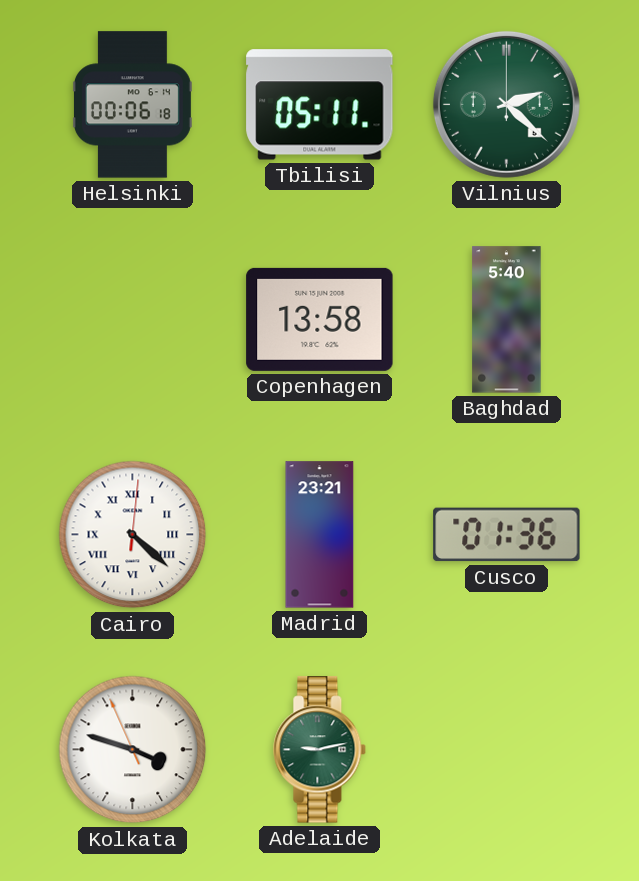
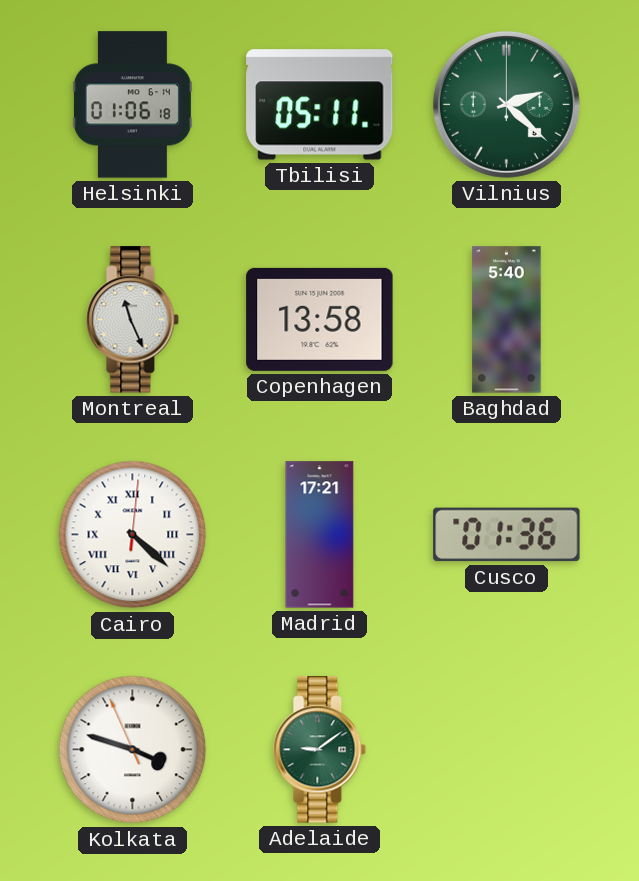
Helsinki: 00:06 -> 01:06 (132, 105)
Montreal: none -> 11:26 (133, 320)
Madrid: 23:21 -> 17:21 (320, 535)
Adelaide: 9:13 -> 9:09 (320, 750)
